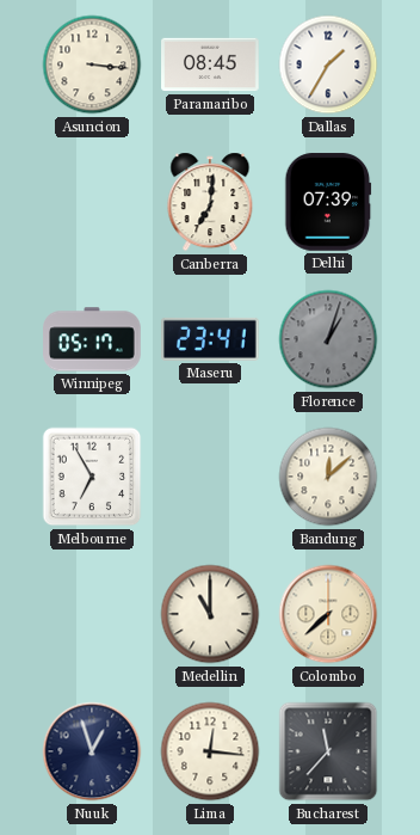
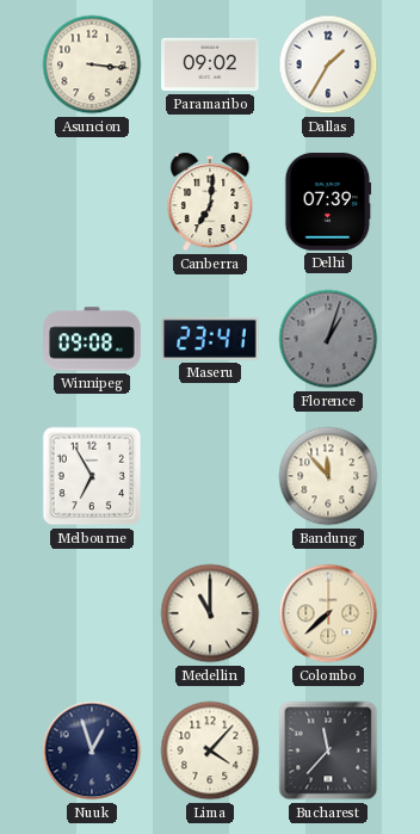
Paramaribo: 08:45 -> 09:02 (210, 64)
Winnipeg: 05:17 -> 09:08 (92, 339)
Bandung: 12:08 -> 11:53 (328, 476)
Lima: 12:16 -> 4:07 (210, 750)
